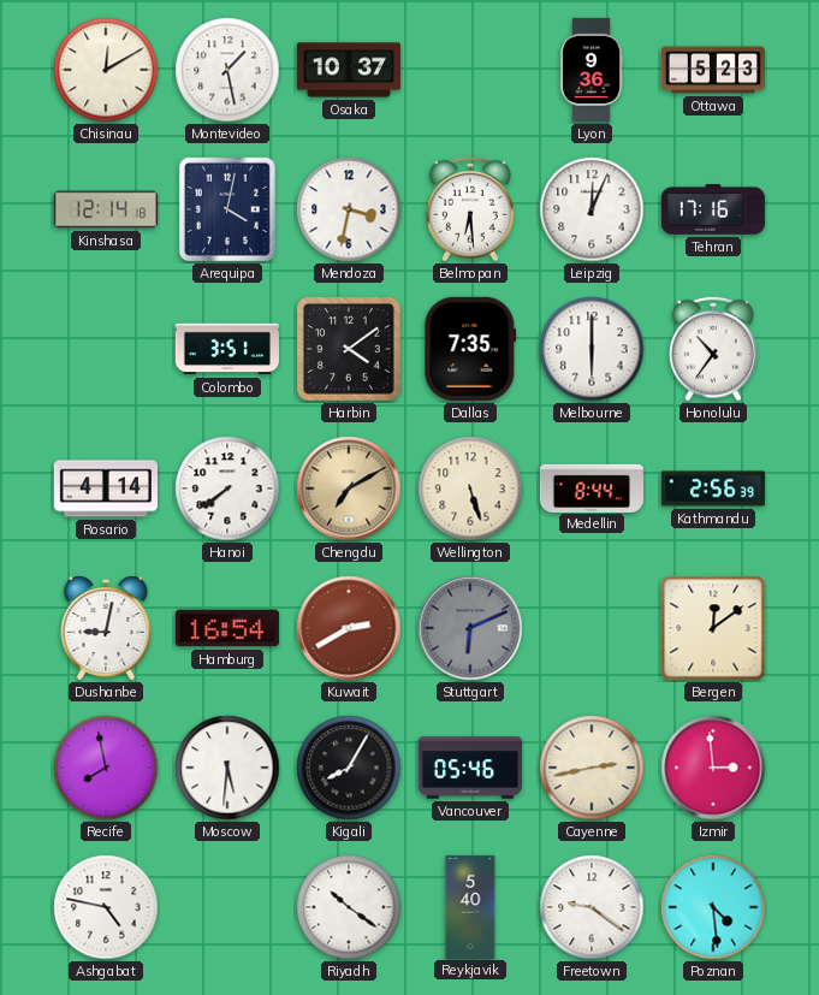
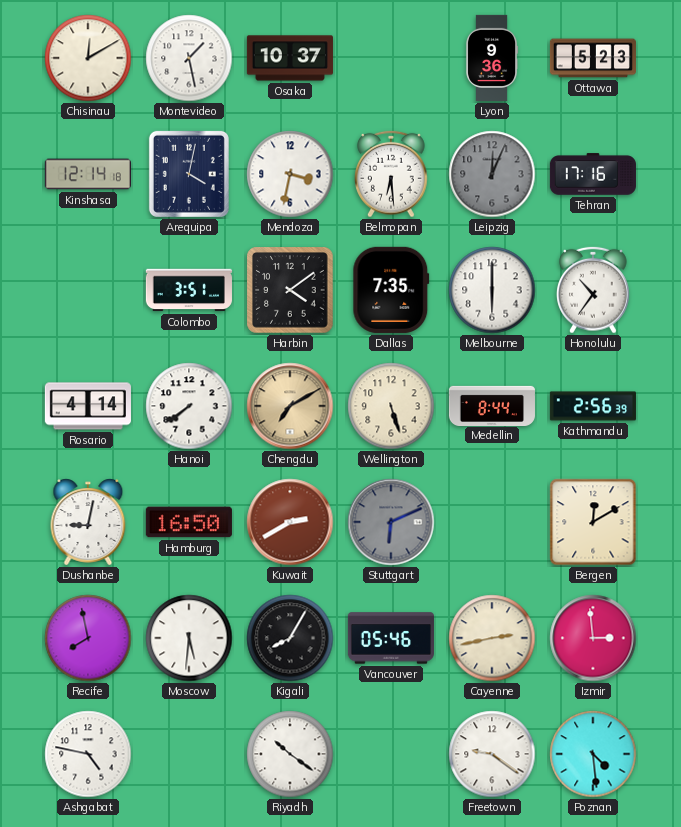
Leipzig dial: white -> grey (492, 174)
Hamburg: 16:54 -> 16:50 (189, 522)
Bergen: 12:09 -> 12:10 (593, 522)
Reykjavik: 5:40 -> none (470, 906)
